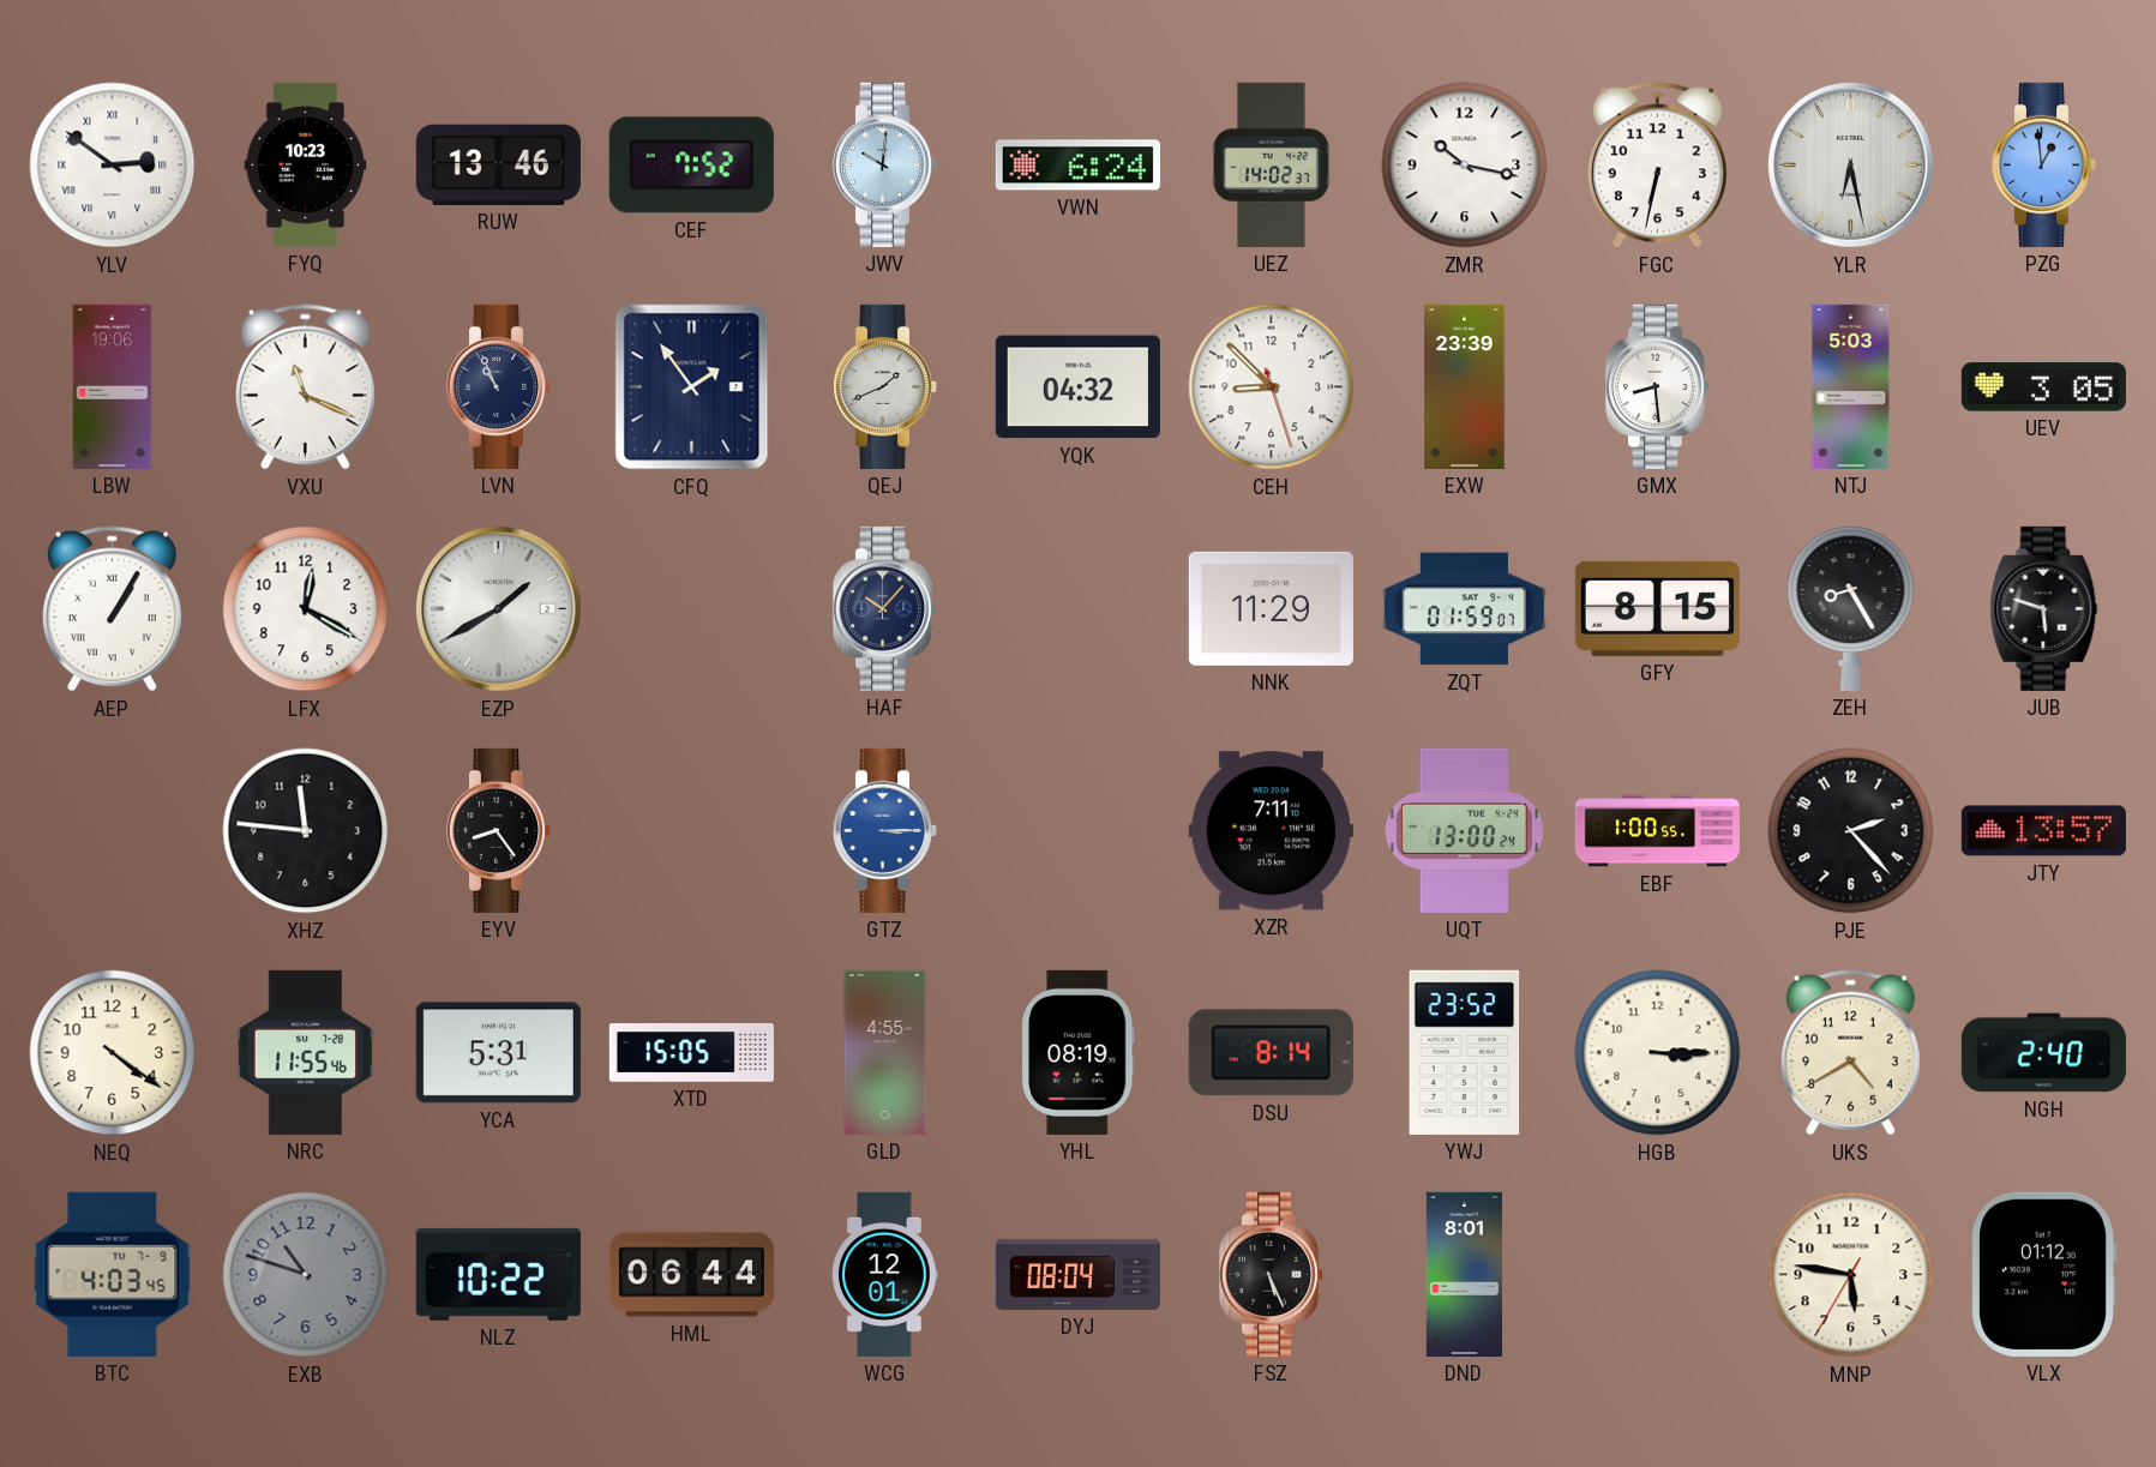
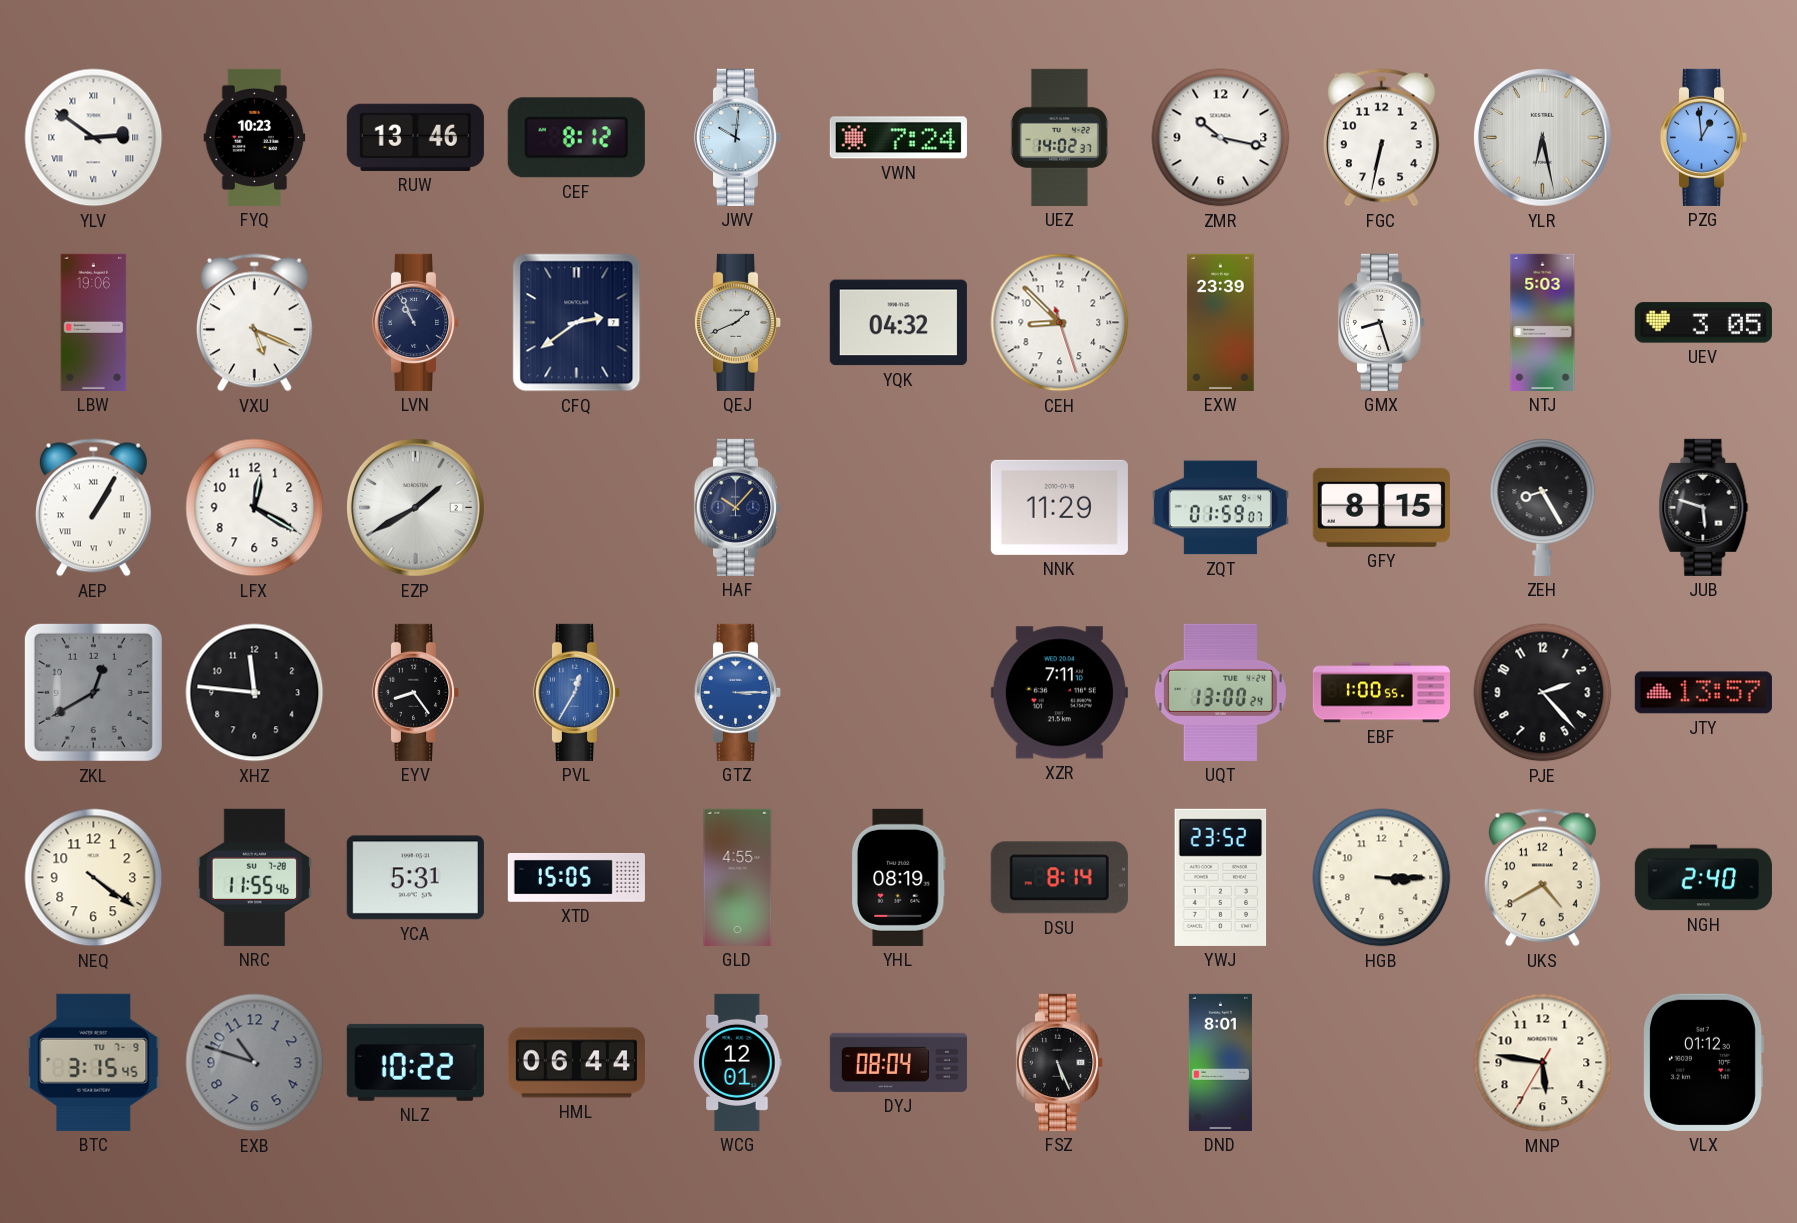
CEF: 7:52 -> 8:12 (576, 138)
VWN: 6:24 -> 7:24 (898, 138)
VXU: 11:19 -> 5:19 (254, 323)
CFQ: 1:54 -> 2:39 (577, 323)
GMX: 8:29 -> 8:27 (1382, 322)
ZKL: none -> 12:40 (93, 692)
PVL: none -> 12:35 (577, 692)
BTC: 4:03 -> 3:15 (94, 1062)
